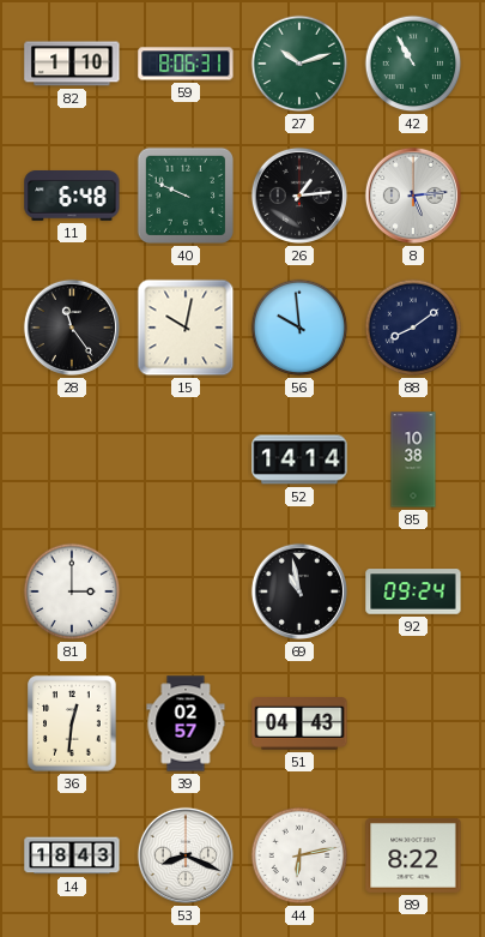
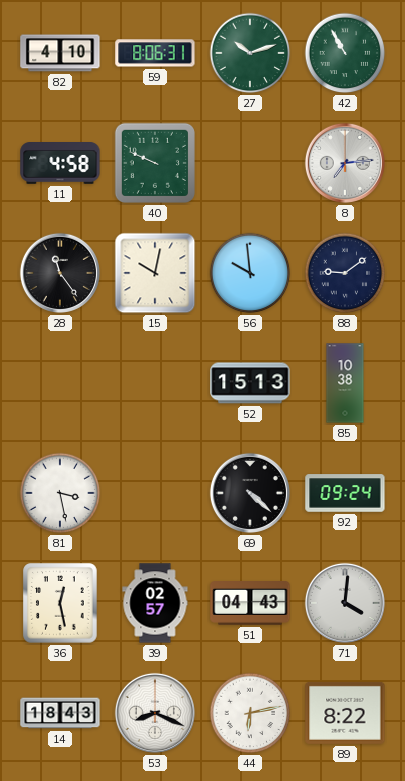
82: 1:10 -> 4:10 (60, 53)
11: 6:48 -> 4:58 (60, 164)
26: 1:14 -> none (299, 196)
8: 5:14 -> 7:14 (345, 163)
88: 8:09 -> 9:09 (345, 273)
52: 14:14 -> 15:13 (250, 383)
81: 3:00 -> 3:28 (60, 493)
69: 10:58 -> 4:22 (250, 493)
36: 12:31 -> 12:28 (60, 603)
71: none -> 4:01 (345, 603)
